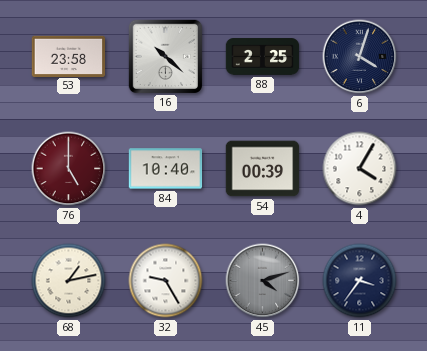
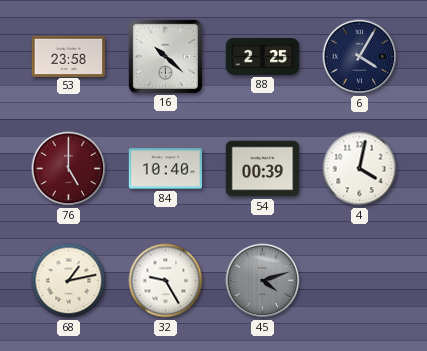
6: 4:03 -> 4:05 (360, 57)
4: 4:05 -> 4:02 (360, 169)
11: 3:36 -> none (360, 281)
